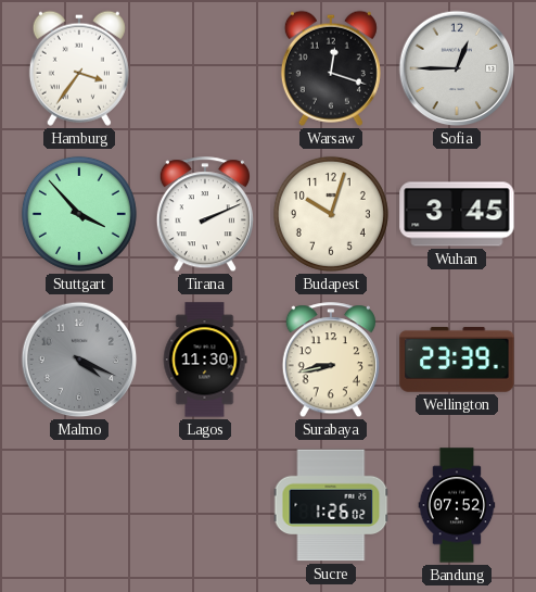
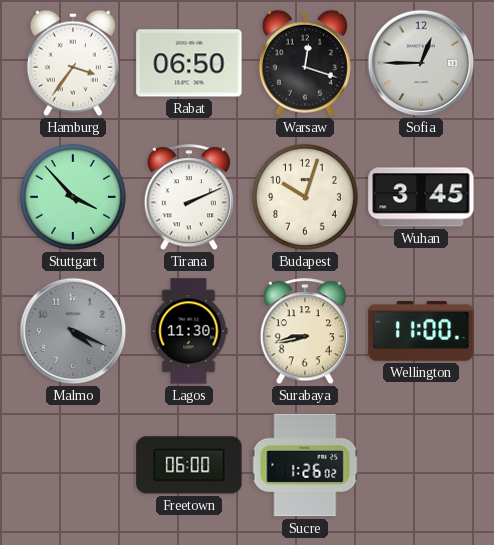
Rabat: none -> 06:50 (189, 63)
Wellington: 23:39 -> 11:00 (421, 331)
Freetown: none -> 06:00 (189, 465)
Bandung: 07:52 -> none (457, 505)
